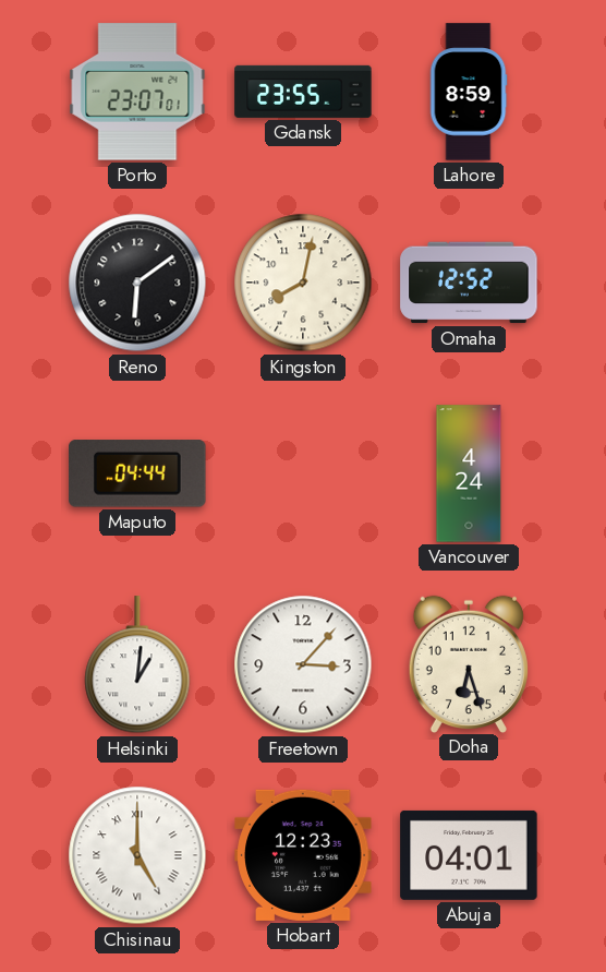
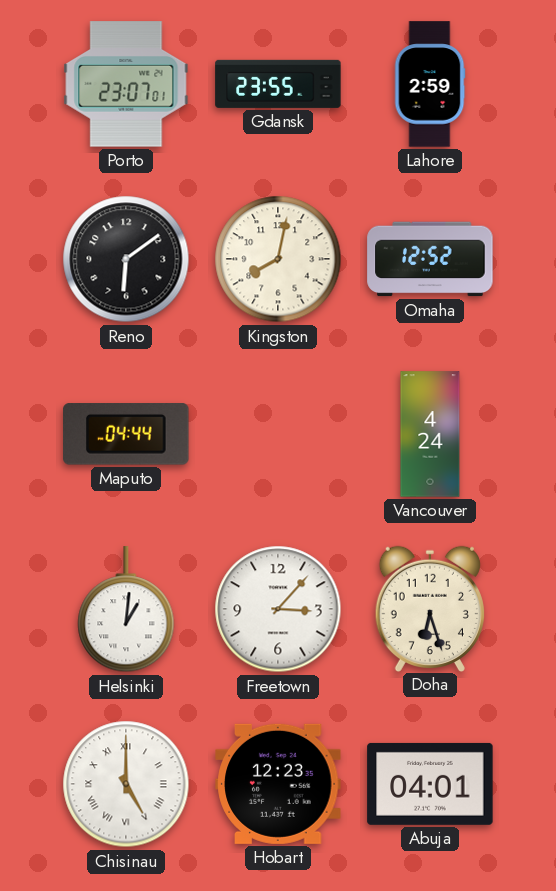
Lahore: 8:59 -> 2:59 (430, 84)
